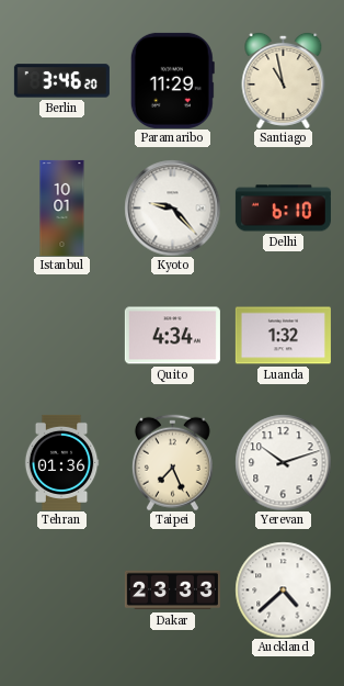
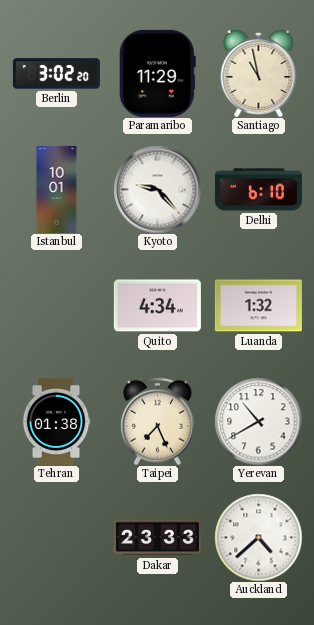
Berlin: 3:46 -> 3:02 (56, 74)
Tehran: 01:36 -> 01:38 (56, 421)
Yerevan: 10:12 -> 10:40 (258, 421)
